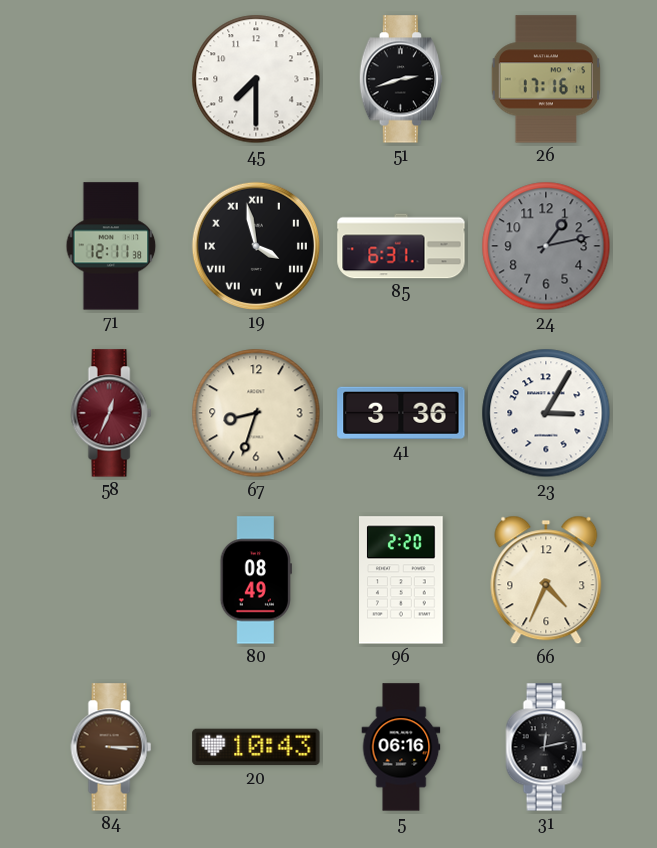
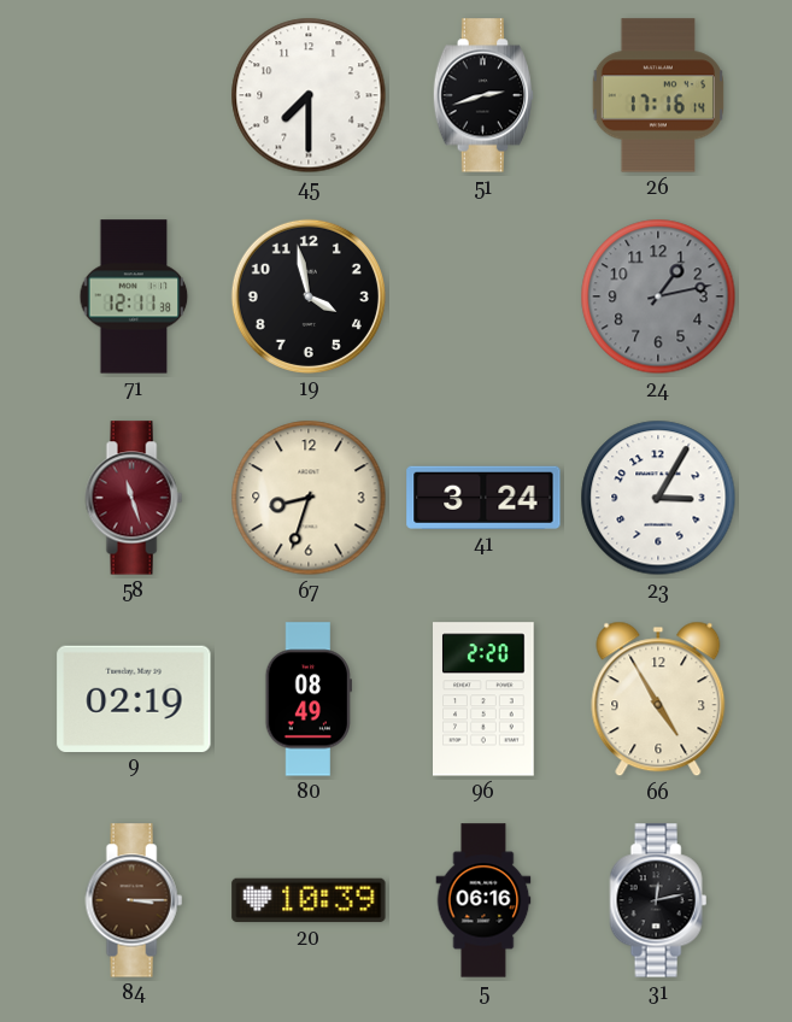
19 numerals: Roman -> Arabic (309, 296)
85: 6:31 -> none (401, 246)
58: 12:34 -> 11:27 (134, 498)
41: 3:36 -> 3:24 (483, 498)
9: none -> 02:19 (134, 698)
66: 4:34 -> 4:55 (658, 699)
20: 10:43 -> 10:39 (309, 900)
